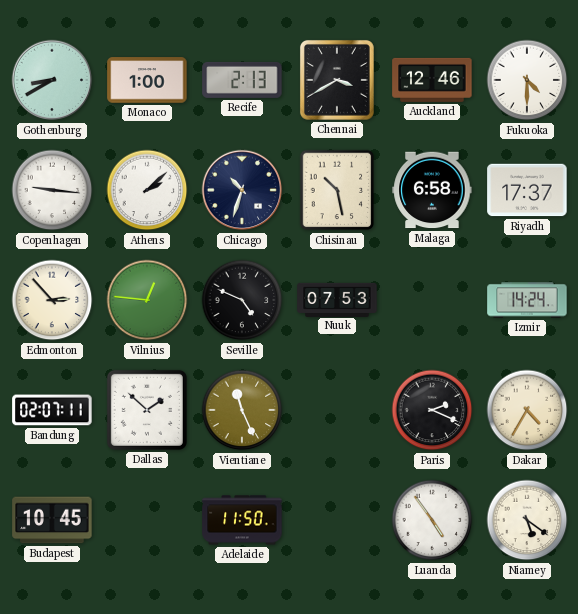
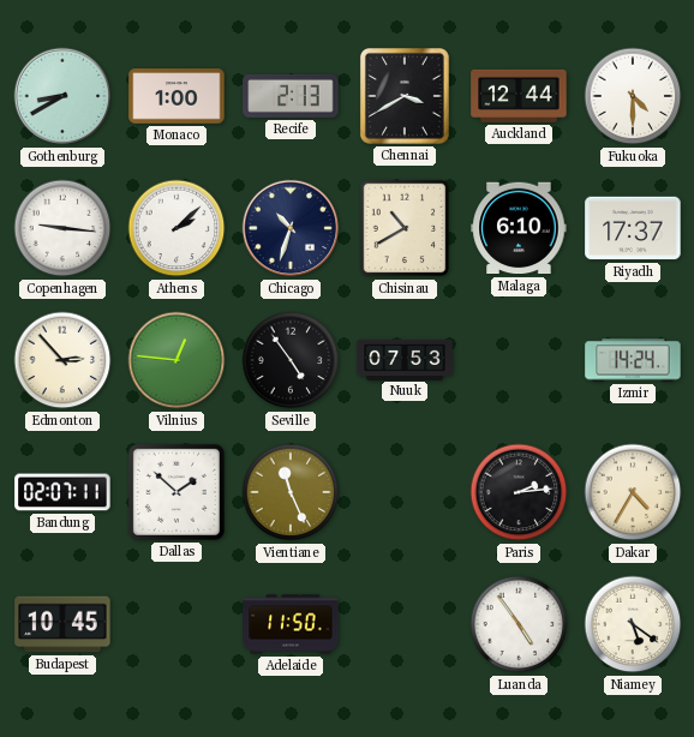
Auckland: 12:46 -> 12:44 (519, 96)
Chisinau: 10:28 -> 10:40 (405, 228)
Malaga: 6:58 -> 6:10 (519, 228)
Seville: 4:49 -> 4:54 (291, 360)
Paris: 2:19 -> 2:14 (519, 492)
